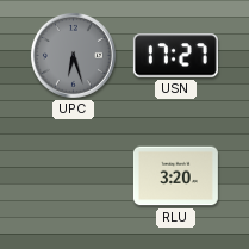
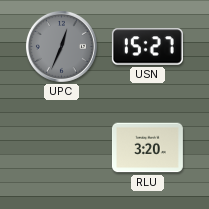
UPC: 6:27 -> 12:34 (61, 46)
USN: 17:27 -> 15:27 (147, 47)
